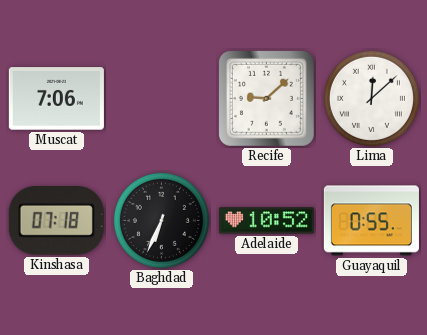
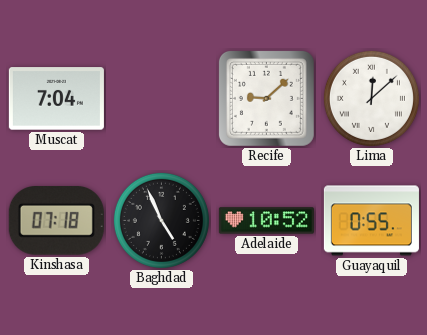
Muscat: 7:06 -> 7:04 (56, 99)
Baghdad: 6:34 -> 4:56 (161, 220)
